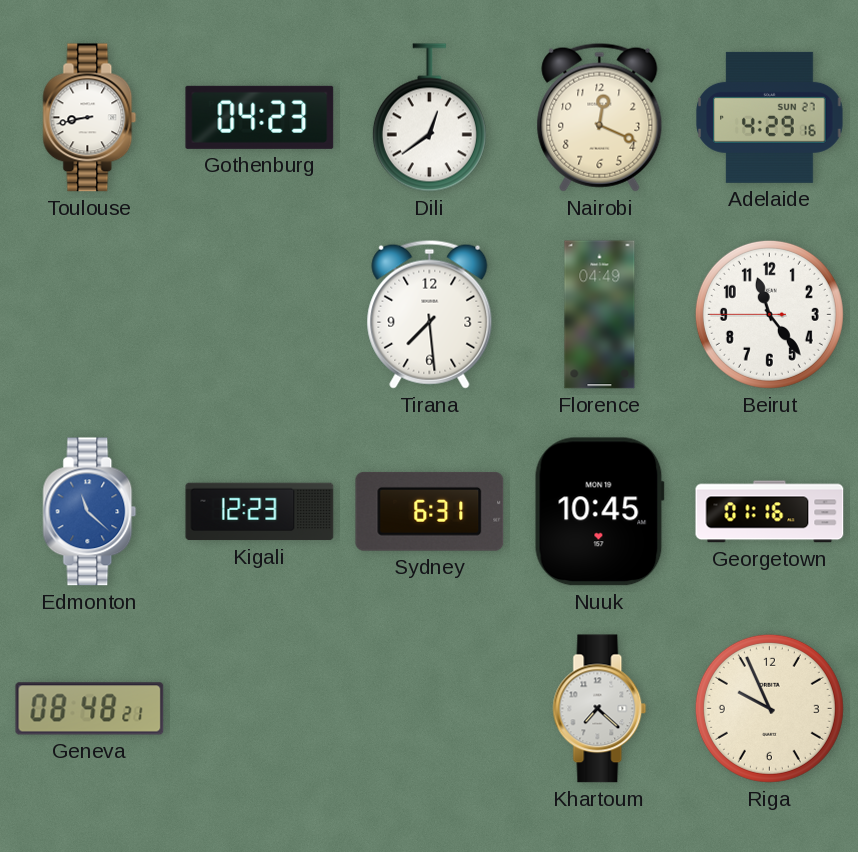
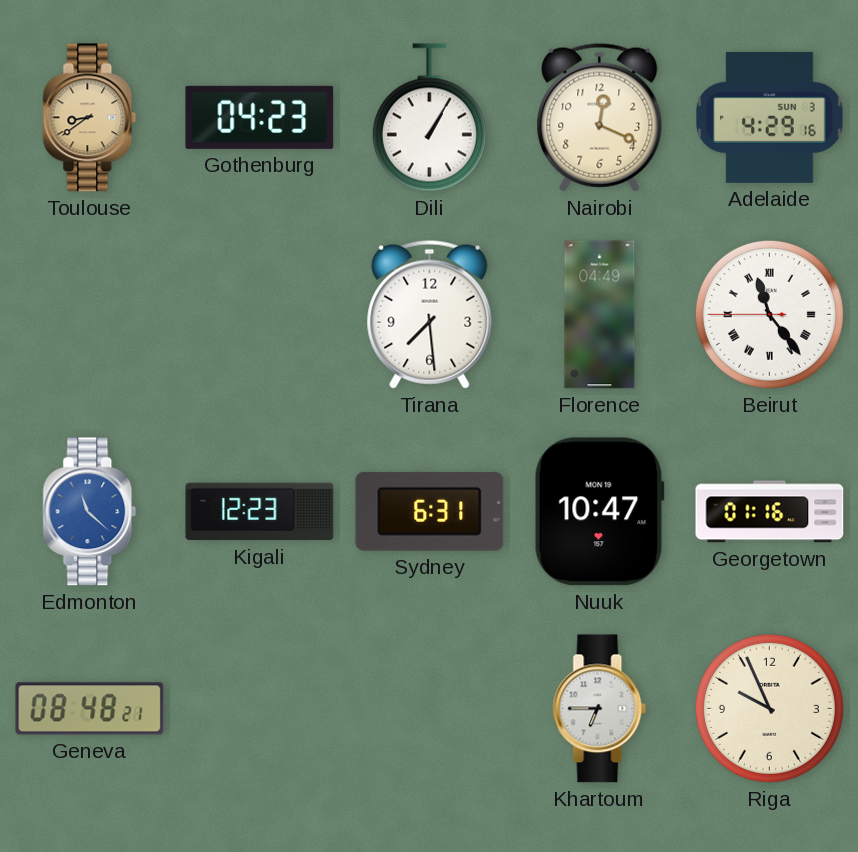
Toulouse: 8:43 -> 8:39 (90, 118)
Toulouse dial: white -> champagne (90, 118)
Dili: 12:39 -> 1:05 (429, 118)
Adelaide date: SUN 27 -> SUN 3 (770, 117)
Beirut numerals: Arabic -> Roman (769, 314)
Nuuk: 10:45 -> 10:47 (599, 512)
Khartoum: 7:22 -> 6:45 (600, 709)
